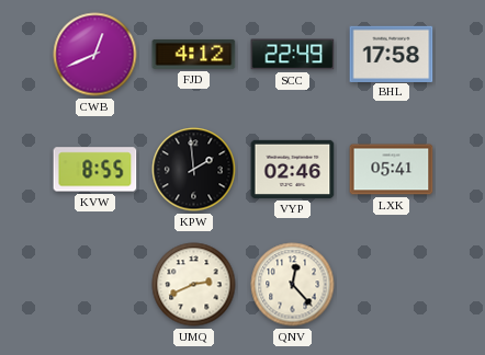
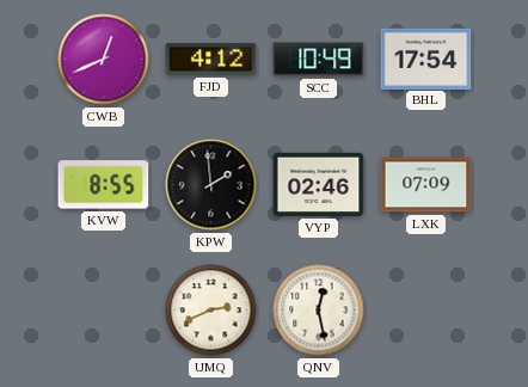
SCC: 22:49 -> 10:49 (319, 60)
BHL: 17:58 -> 17:54 (426, 59)
LXK: 05:41 -> 07:09 (426, 185)
QNV: 12:23 -> 12:28 (319, 311)
